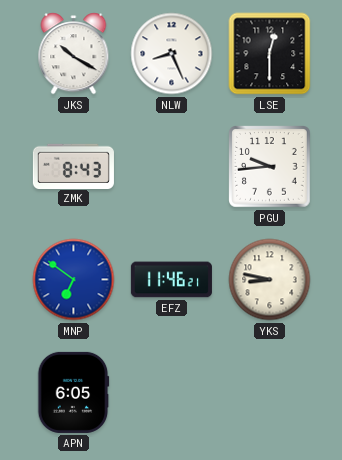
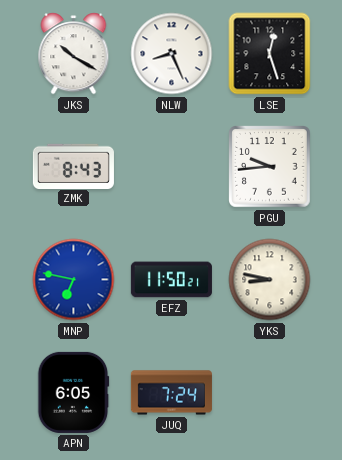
LSE: 12:30 -> 12:27 (270, 54)
MNP: 6:51 -> 6:47 (74, 280)
EFZ: 11:46 -> 11:50 (171, 280)
JUQ: none -> 7:24 (171, 393)
